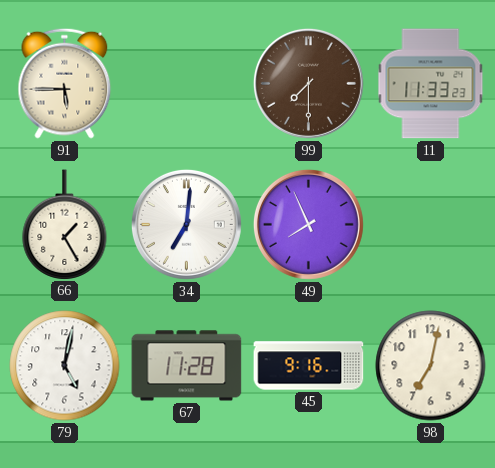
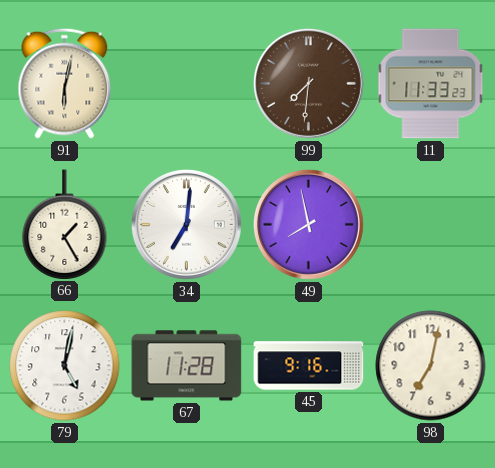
91: 5:45 -> 6:02 (65, 83)
99: 7:30 -> 7:31 (308, 83)
49: 7:56 -> 7:58 (308, 224)
